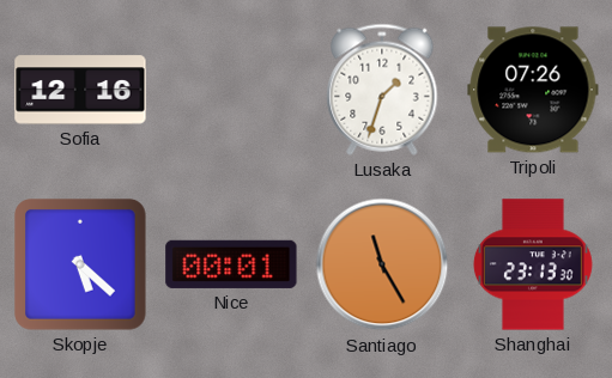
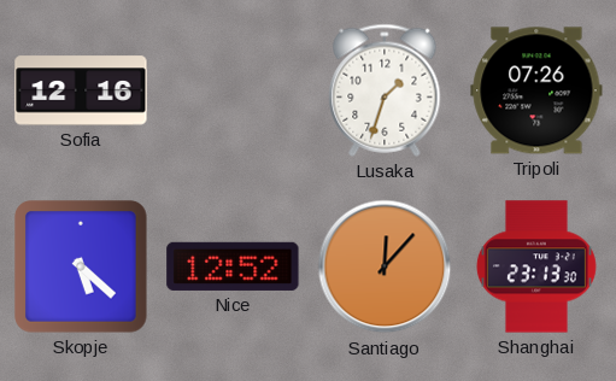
Nice: 00:01 -> 12:52 (233, 266)
Santiago: 11:25 -> 12:07 (385, 266)
